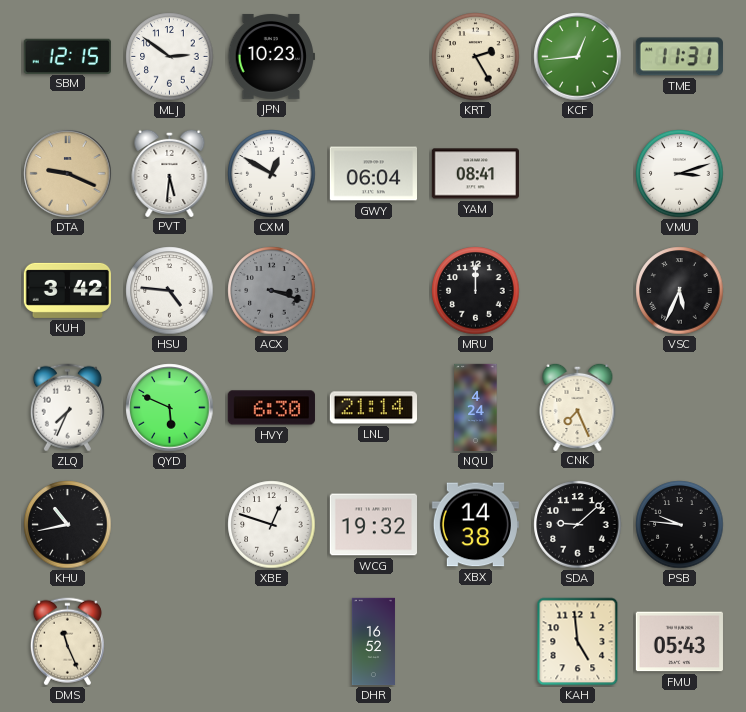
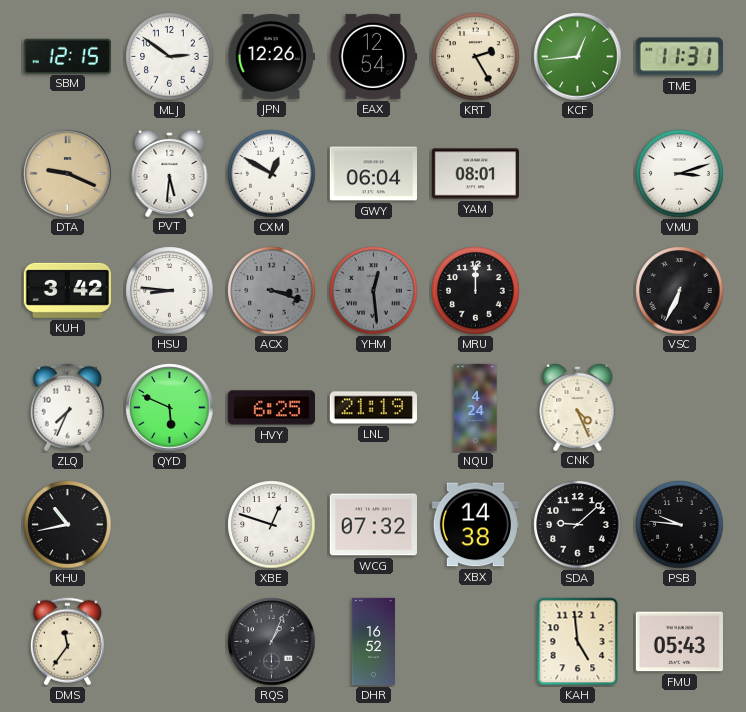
JPN: 10:23 -> 12:26 (271, 56)
EAX: none -> 12:54 (372, 56)
YAM: 08:41 -> 08:01 (475, 174)
HSU: 4:46 -> 8:46 (170, 291)
YHM: none -> 12:29 (374, 291)
VSC: 5:34 -> 6:34 (680, 291)
HVY: 6:30 -> 6:25 (271, 408)
LNL: 21:14 -> 21:19 (373, 408)
CNK: 7:26 -> 4:26 (578, 406)
WCG: 19:32 -> 07:32 (373, 525)
DMS: 11:26 -> 11:36 (67, 642)
RQS: none -> 1:04 (272, 642)
